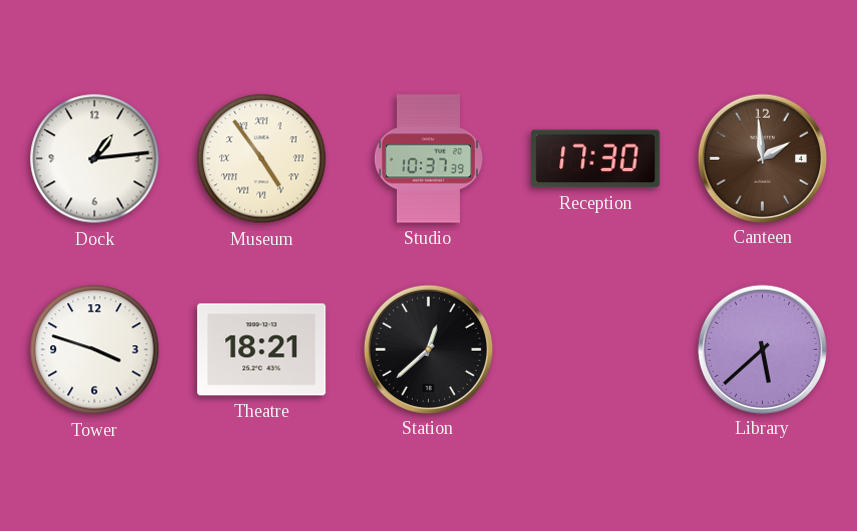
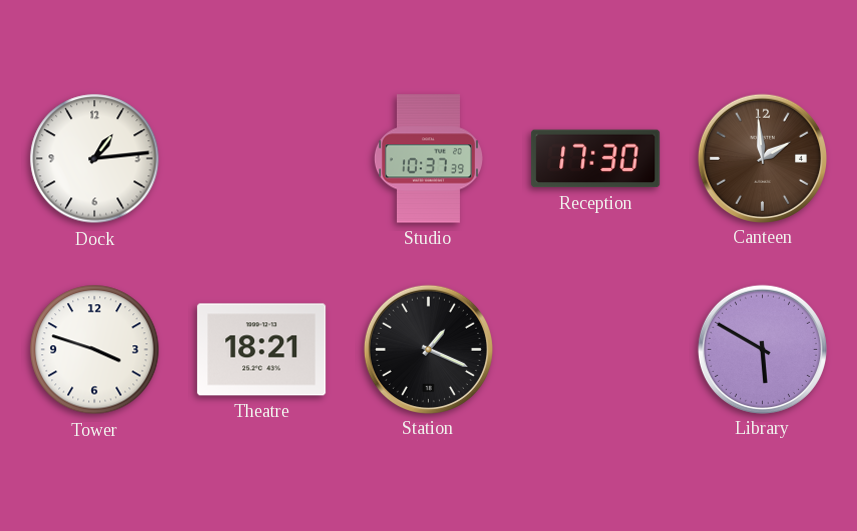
Museum: 4:54 -> none (262, 159)
Station: 12:38 -> 1:19 (428, 349)
Library: 5:38 -> 5:50 (762, 349)
